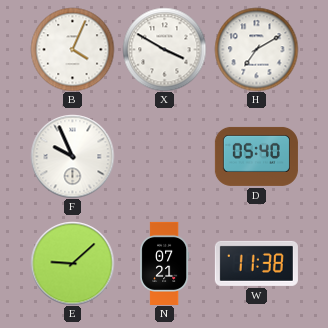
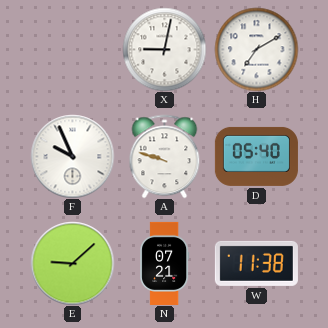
B: 4:04 -> none (72, 49)
X: 3:50 -> 9:02 (164, 49)
A: none -> 9:48 (165, 156)
